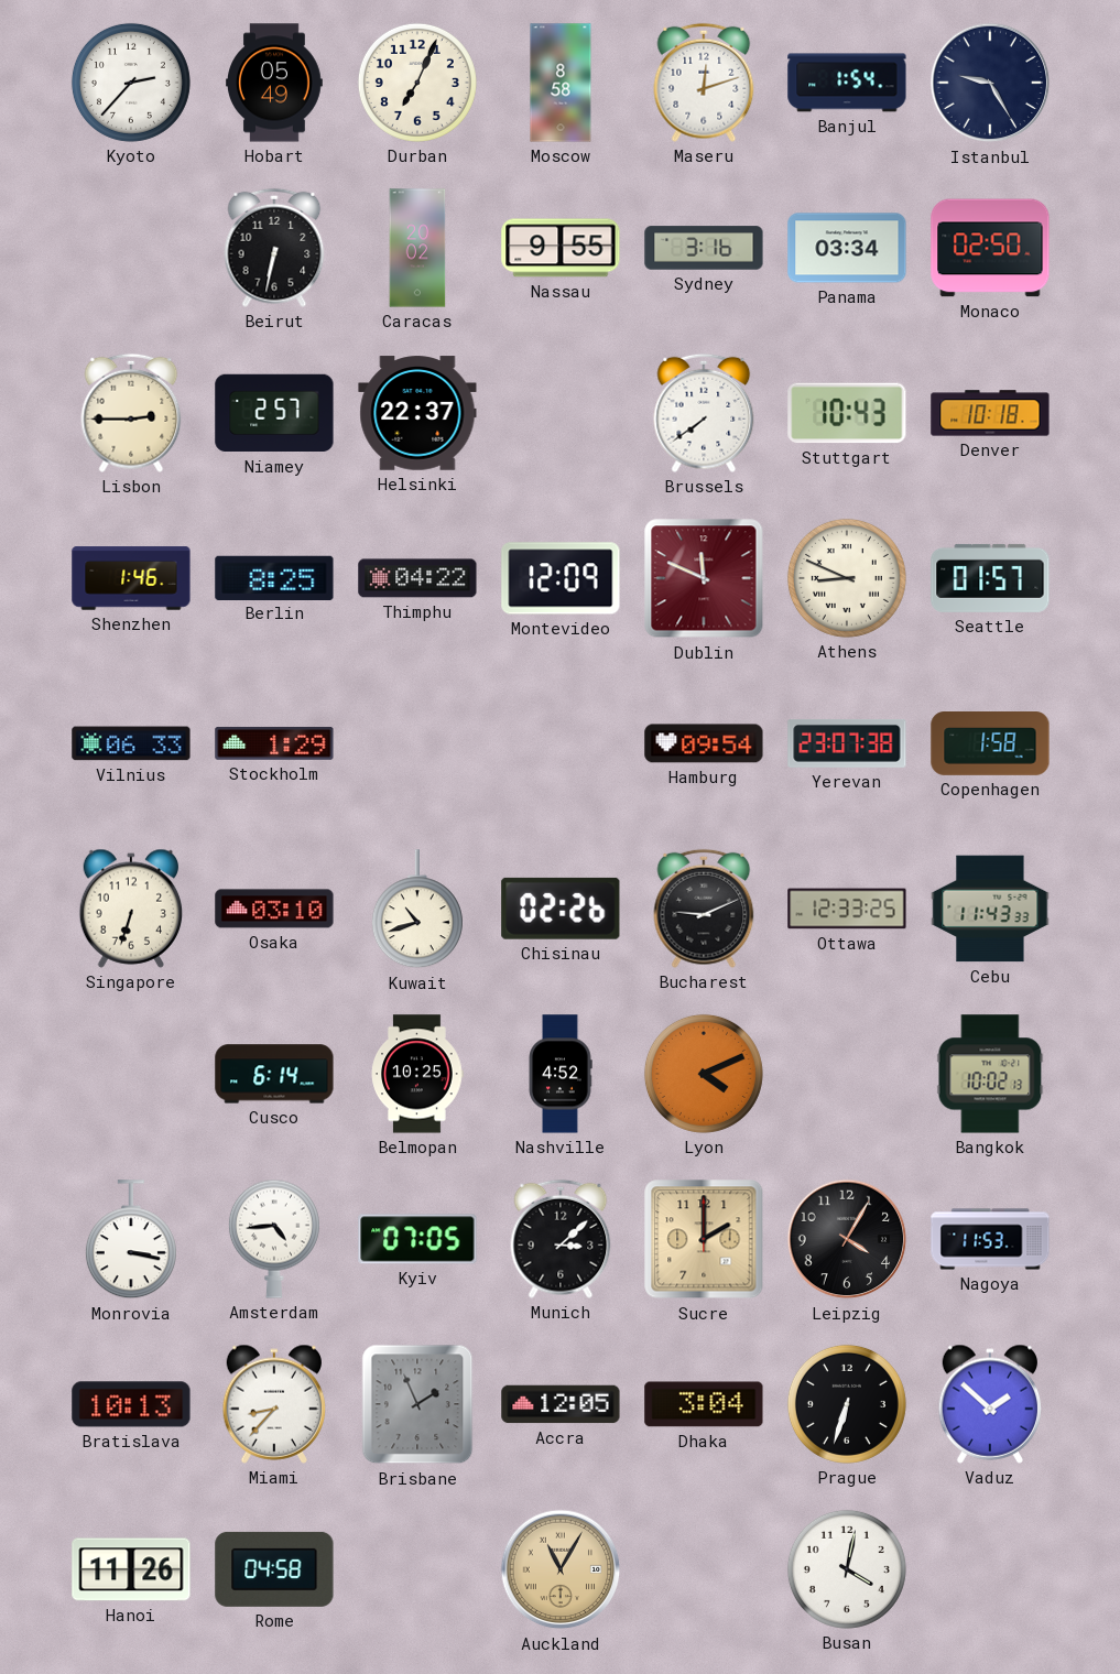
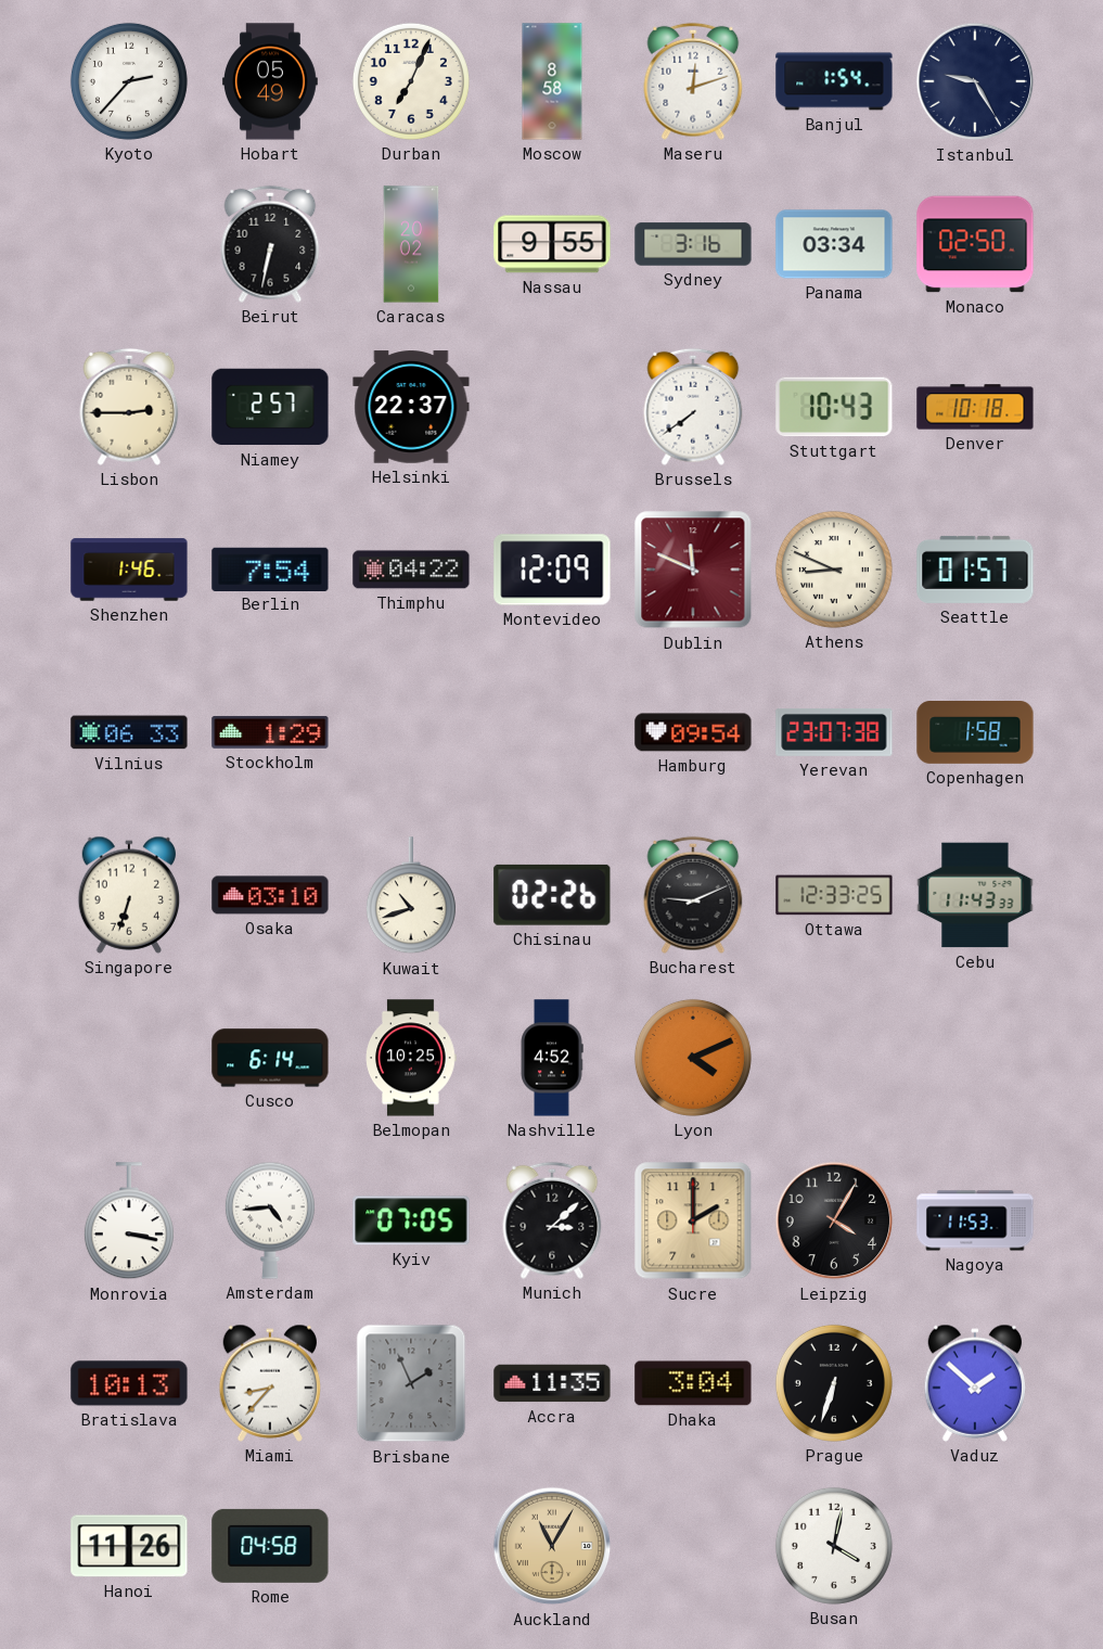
Berlin: 8:25 -> 7:54 (270, 568)
Bangkok: 10:02 -> none (990, 1074)
Accra: 12:05 -> 11:35 (552, 1383)
